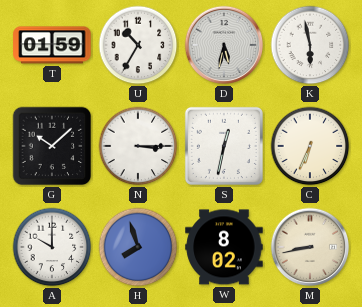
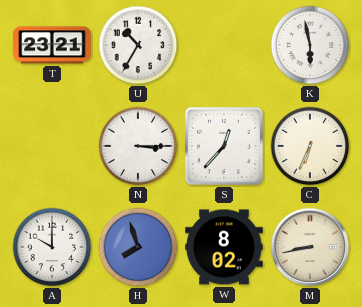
T: 01:59 -> 23:21 (52, 45)
D: 5:32 -> none (224, 45)
G: 10:08 -> none (52, 146)
S: 12:32 -> 12:37 (224, 146)
